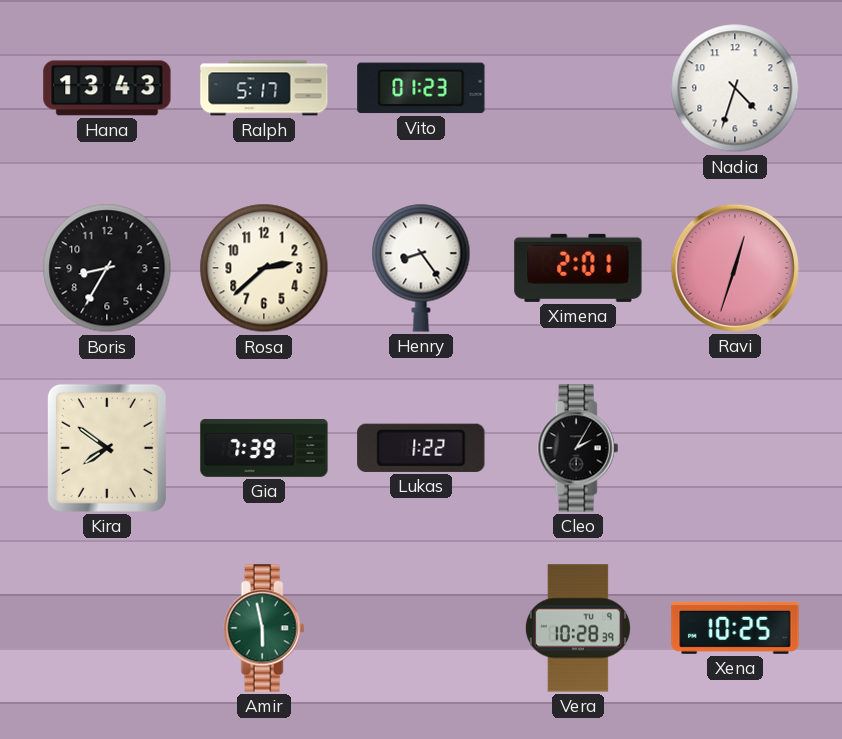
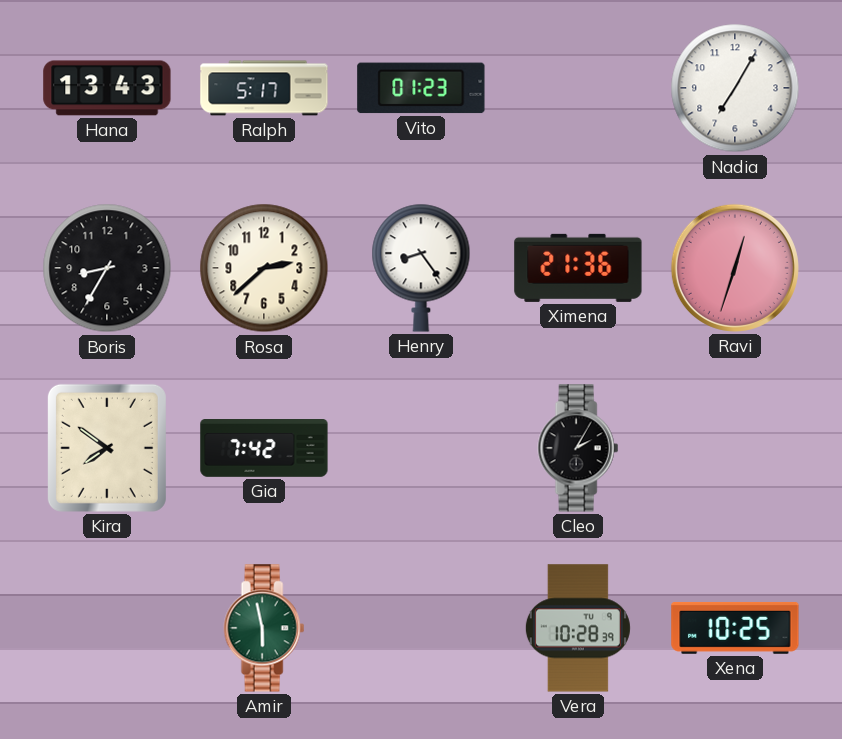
Nadia: 4:33 -> 7:05 (735, 88)
Ximena: 2:01 -> 21:36 (578, 268)
Gia: 7:39 -> 7:42 (264, 449)
Lukas: 1:22 -> none (421, 448)
